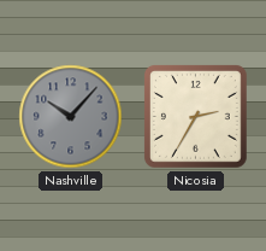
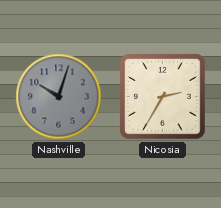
Nashville: 10:07 -> 10:03 (59, 97)
